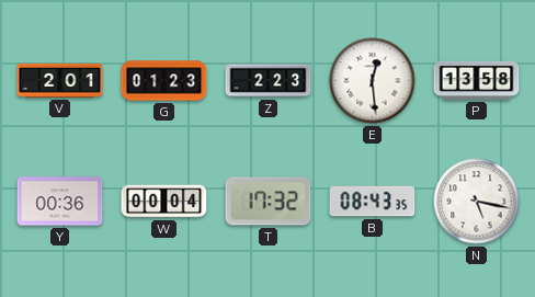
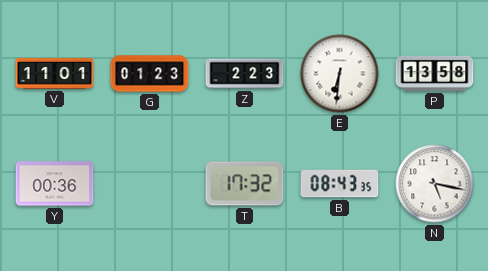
V: 2:01 -> 11:01 (55, 74)
E: 12:29 -> 6:31 (340, 74)
W: 00:04 -> none (164, 202)
